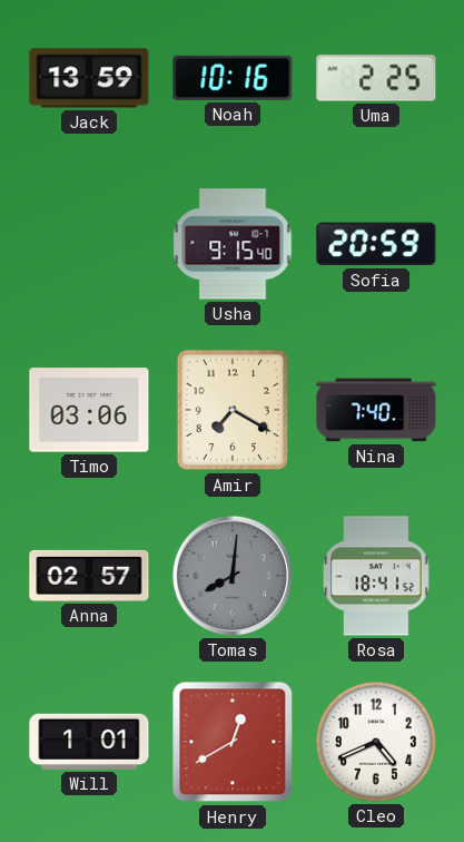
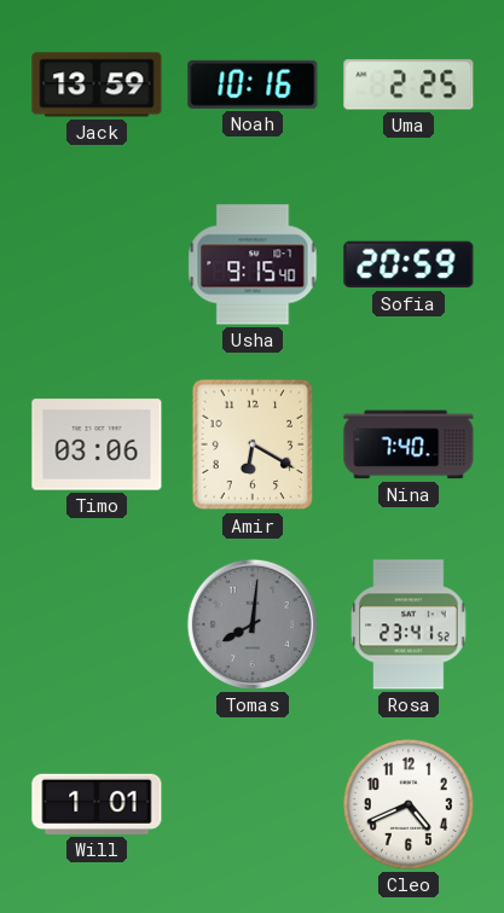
Amir: 7:20 -> 6:20 (253, 444)
Anna: 02:57 -> none (89, 576)
Rosa: 18:41 -> 23:41 (409, 624)
Henry: 12:40 -> none (233, 742)
